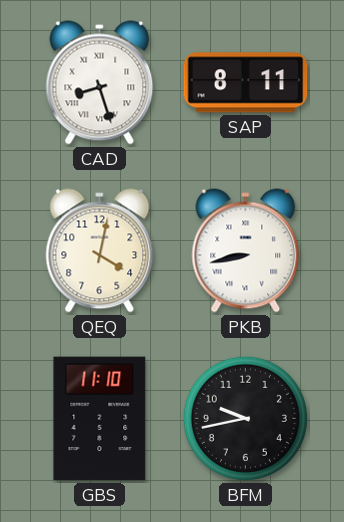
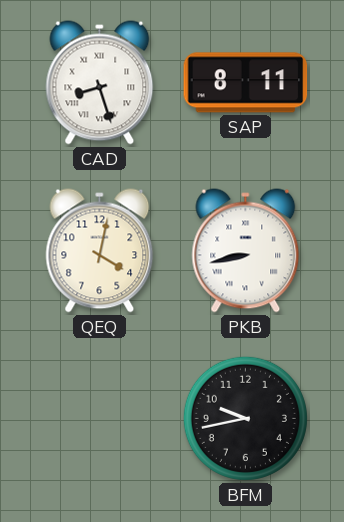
GBS: 11:10 -> none (100, 419)
